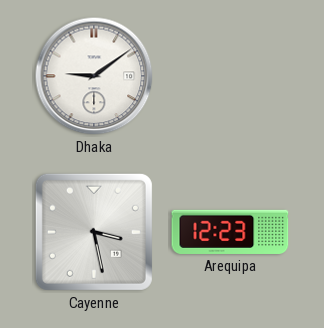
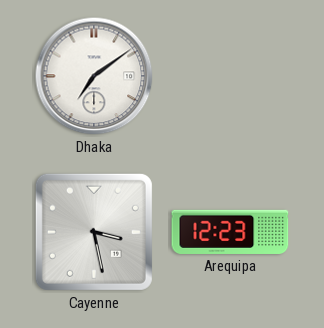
Dhaka: 9:09 -> 7:09 (94, 76)
